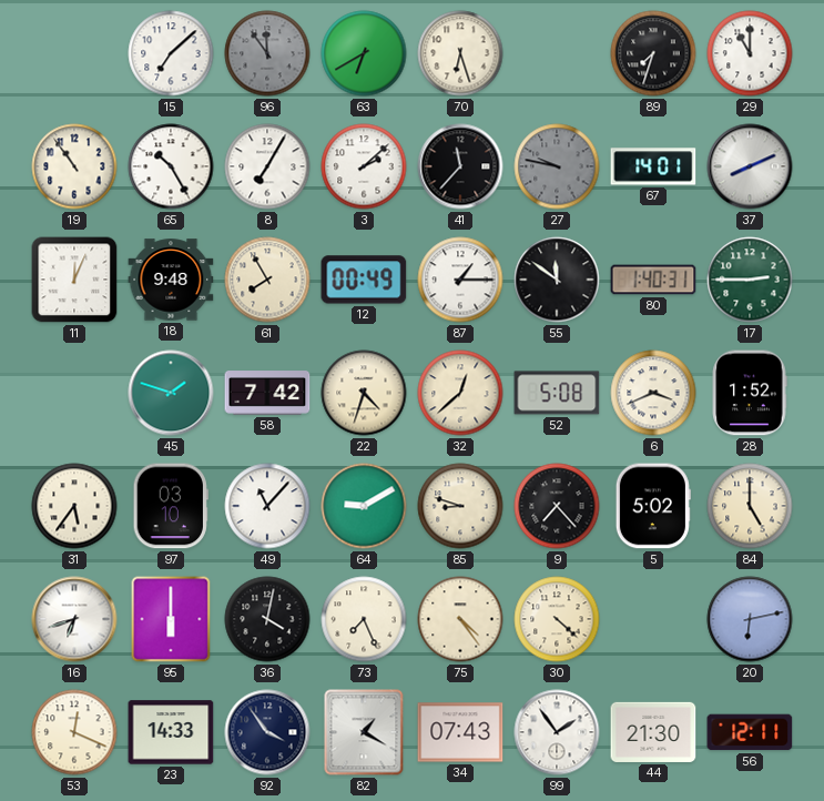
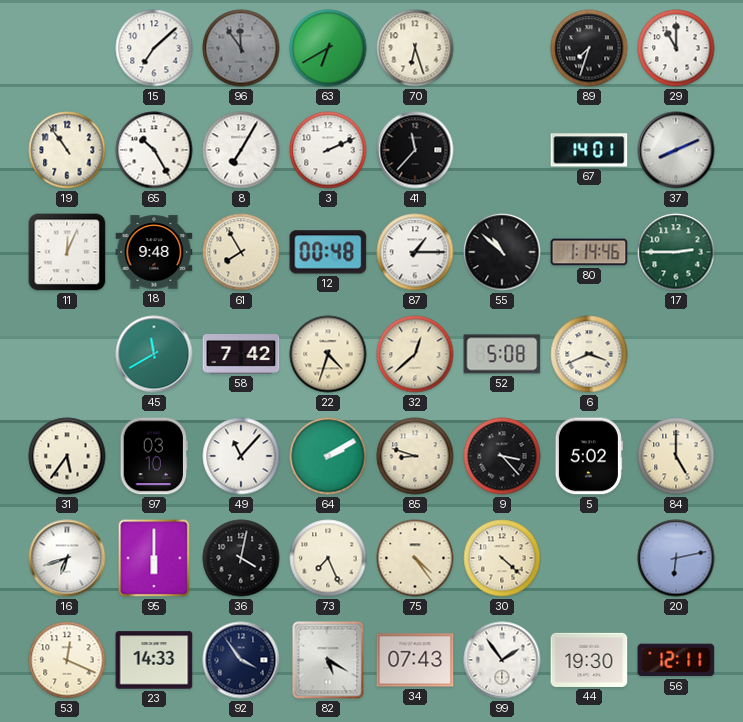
3: 2:08 -> 2:11 (328, 150)
27: 9:47 -> none (557, 166)
12: 00:49 -> 00:48 (328, 252)
55: 11:51 -> 10:52 (502, 252)
80: 1:40 -> 1:14 (589, 252)
45: 1:48 -> 11:40 (154, 354)
28: 1:52 -> none (750, 393)
64: 9:10 -> 2:10 (328, 456)
9: 7:23 -> 3:23 (502, 456)
82: 1:20 -> 5:20 (328, 660)
44: 21:30 -> 19:30 (589, 660)
